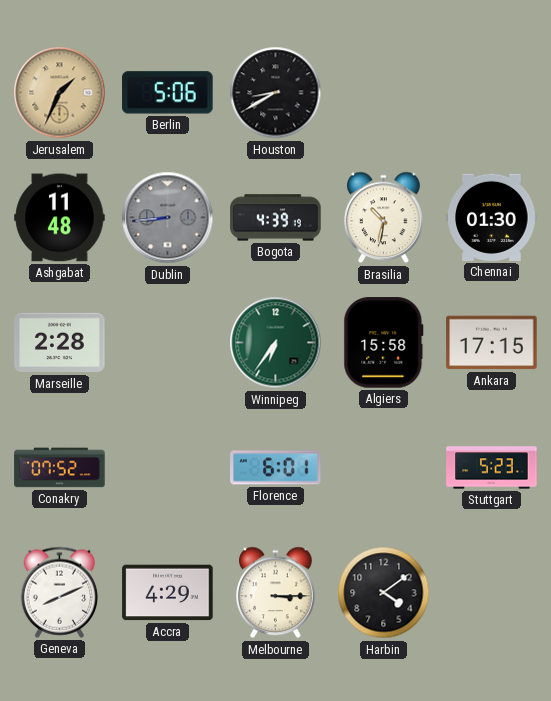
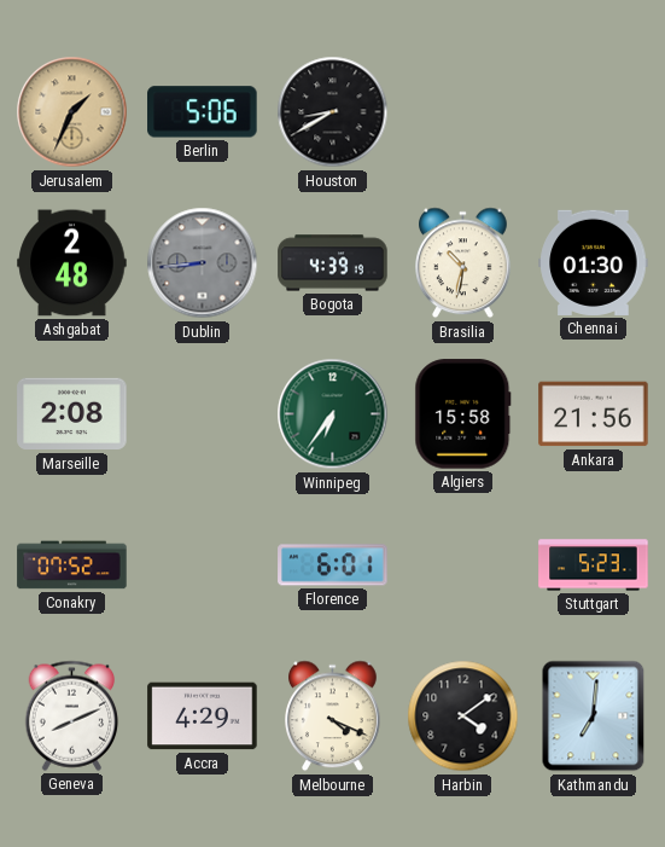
Ashgabat: 11:48 -> 2:48 (72, 263)
Marseille: 2:28 -> 2:08 (72, 414)
Ankara: 17:15 -> 21:56 (594, 414)
Melbourne: 3:15 -> 4:19 (333, 717)
Kathmandu: none -> 7:01 (594, 717)
